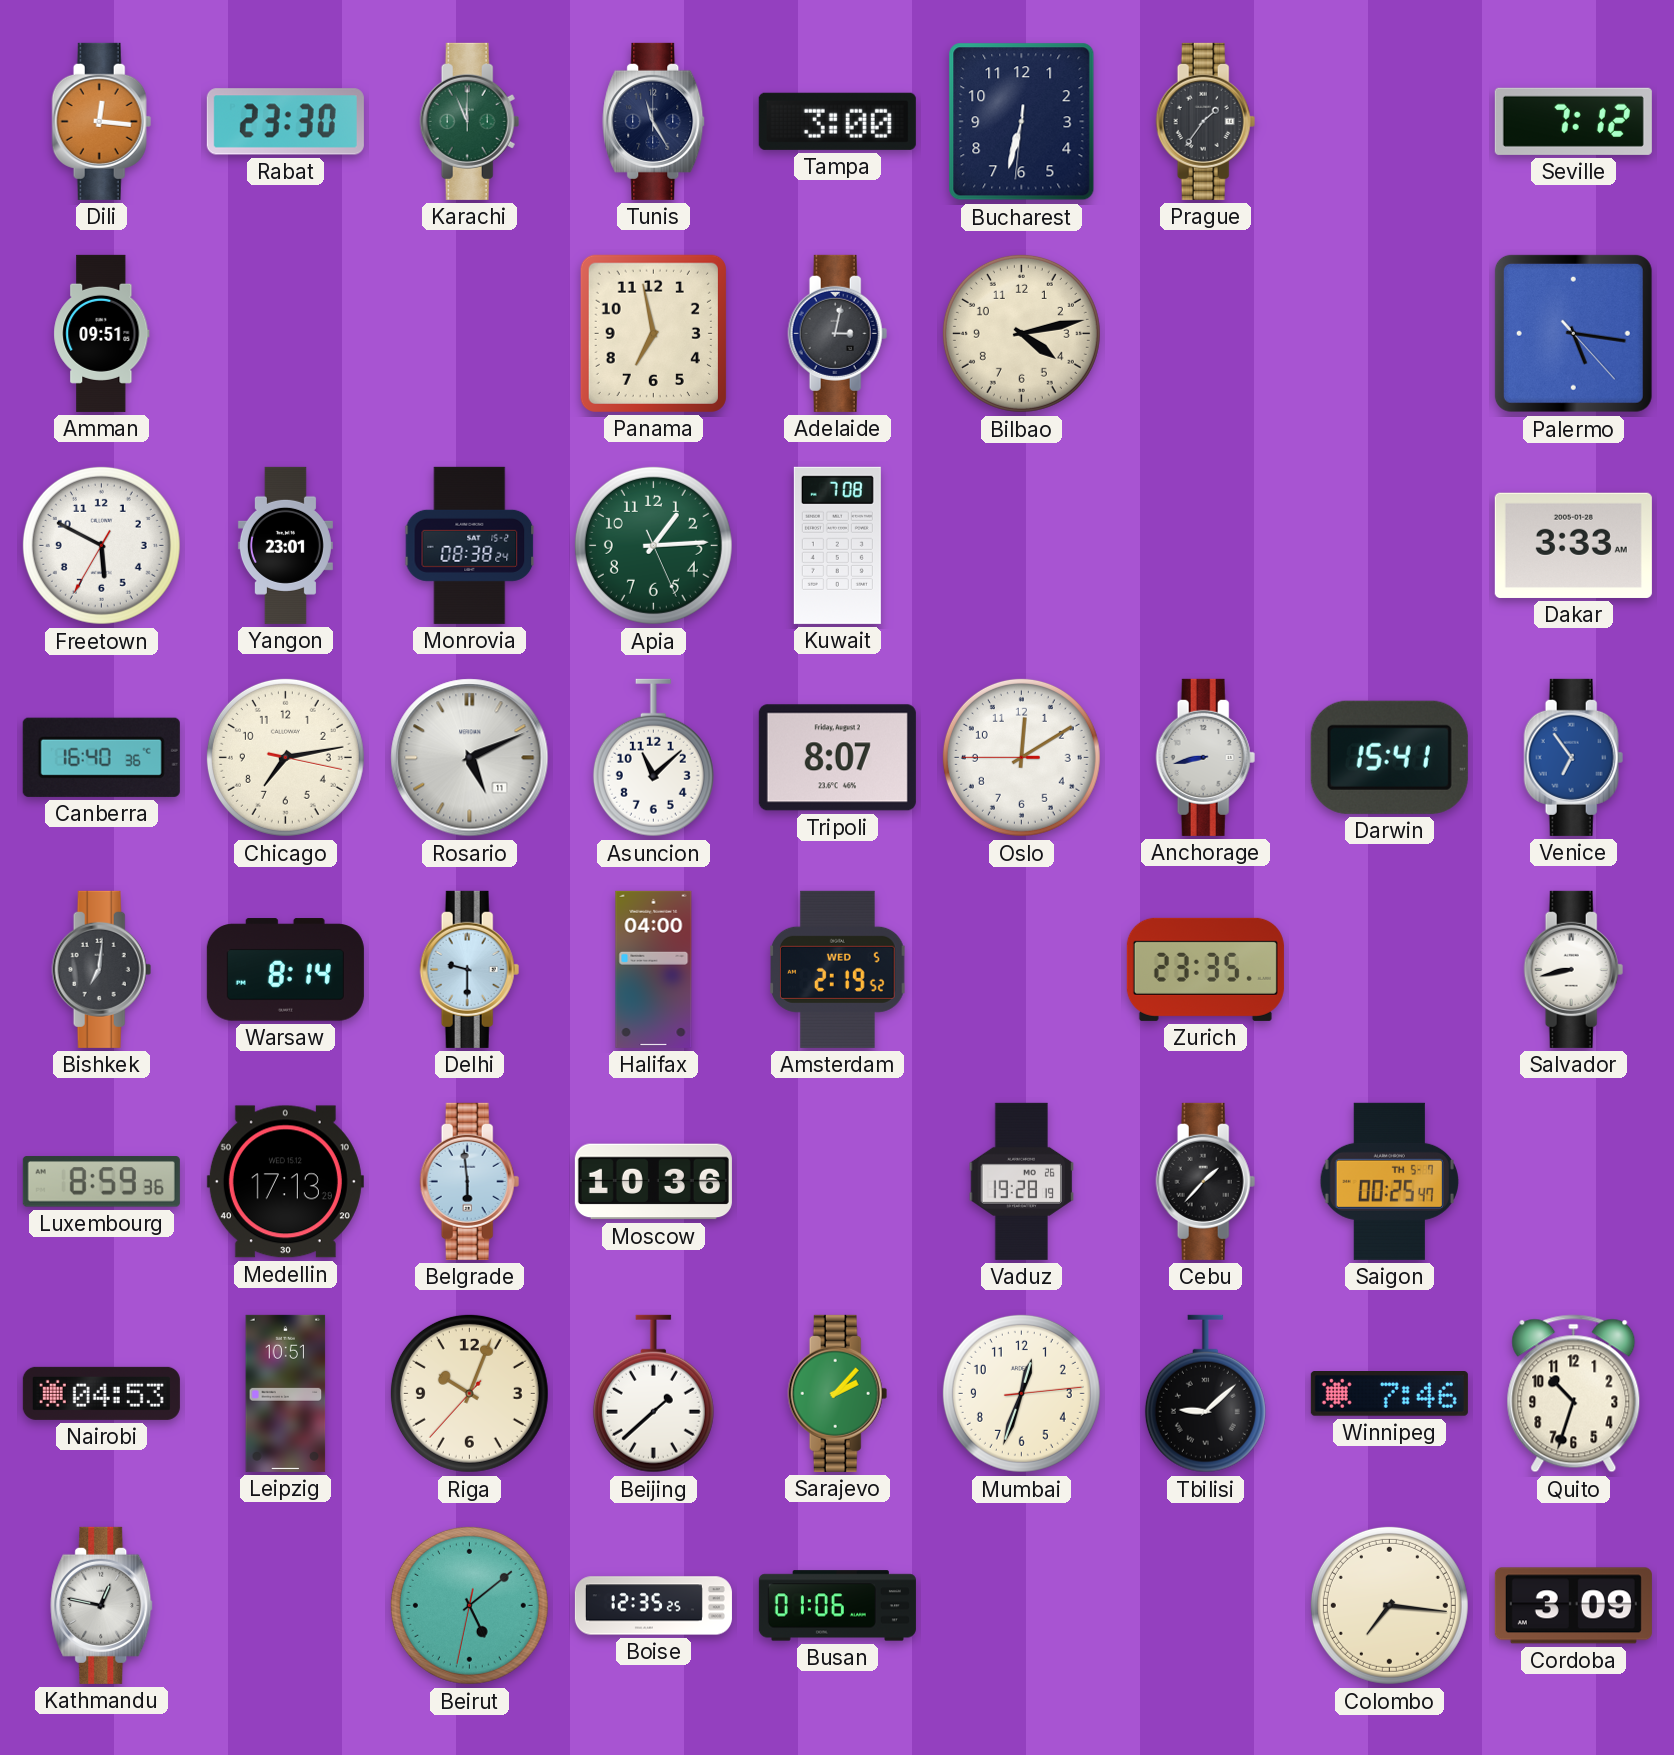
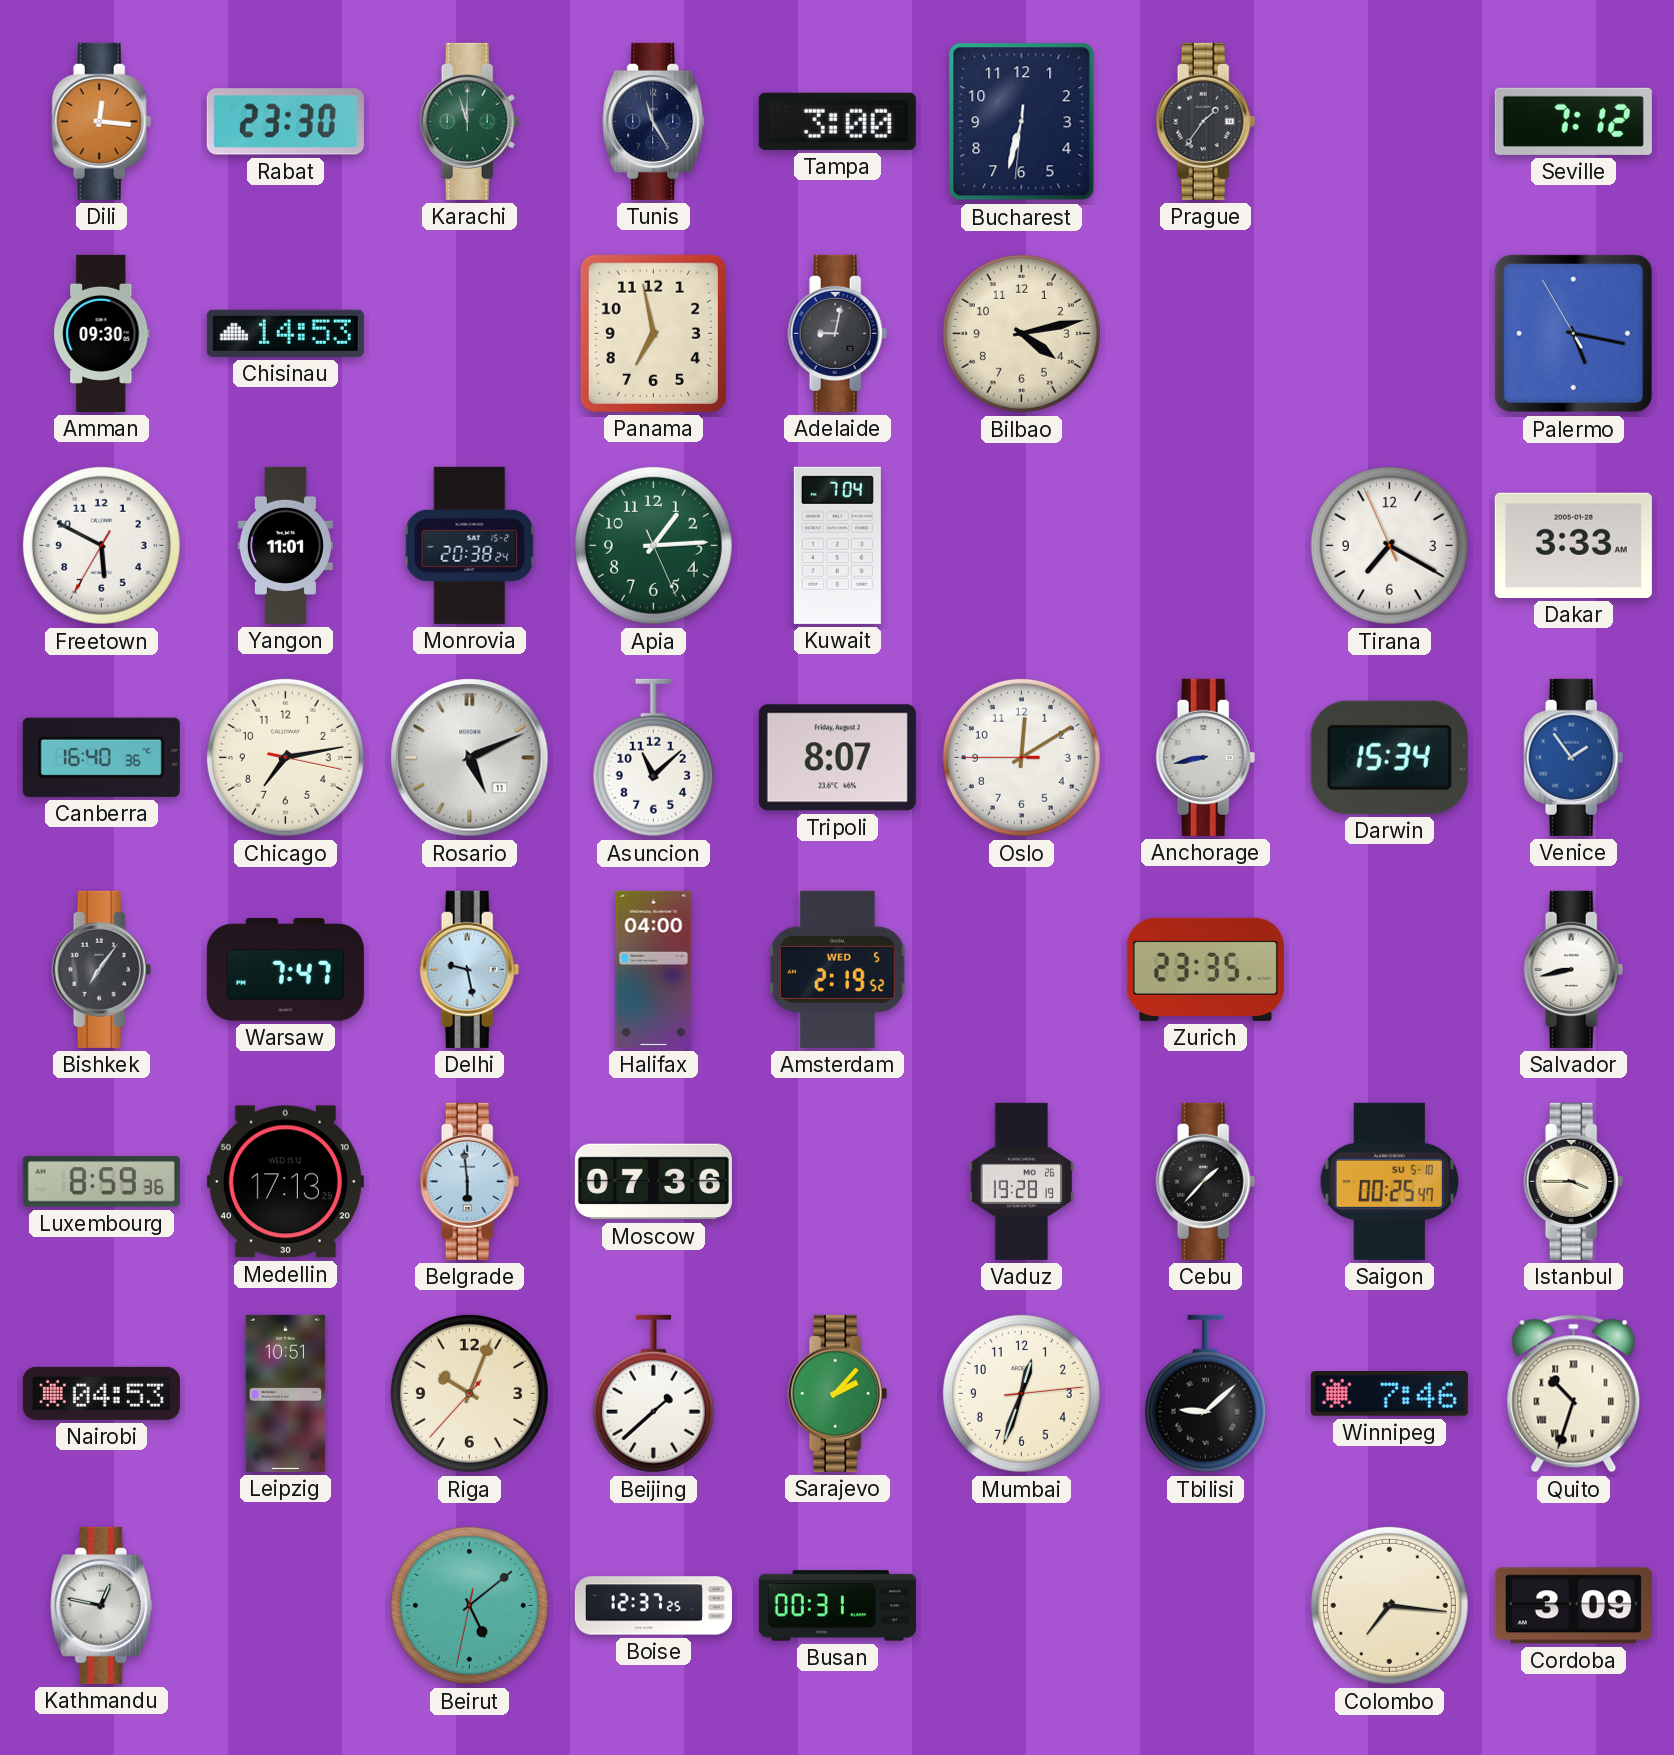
Karachi: 11:56 -> 11:57 (470, 121)
Amman: 09:51 -> 09:30 (102, 333)
Chisinau: none -> 14:53 (285, 333)
Adelaide: 3:02 -> 9:02 (838, 333)
Palermo: 5:16:23 -> 5:16:55 (1573, 333)
Yangon: 23:01 -> 11:01 (285, 545)
Monrovia: 08:38 -> 20:38 (470, 545)
Kuwait: 7:08 -> 7:04 (837, 545)
Tirana: none -> 7:19 (1389, 545)
Darwin: 15:41 -> 15:34 (1389, 757)
Venice: 6:54 -> 1:54 (1574, 757)
Bishkek: 7:01 -> 7:06 (102, 969)
Warsaw: 8:14 -> 7:47 (285, 970)
Delhi: 9:30 -> 9:28 (470, 969)
Moscow: 10:36 -> 07:36 (653, 1182)
Saigon date: TH 5-7 -> SU 5-10 (1389, 1181)
Istanbul: none -> 3:45 (1574, 1181)
Quito numerals: Arabic -> Roman (1574, 1394)
Boise: 12:35 -> 12:37 (653, 1606)
Busan: 01:06 -> 00:31 (837, 1606)
